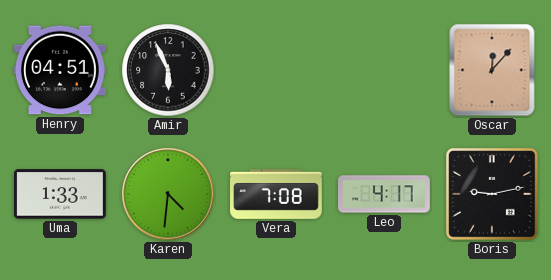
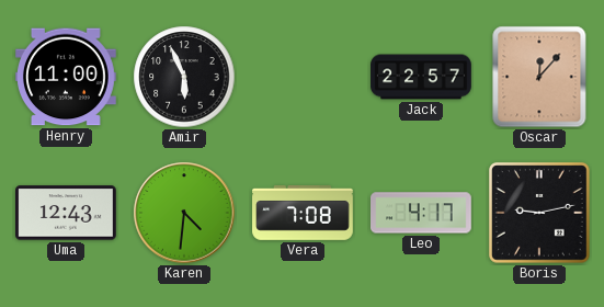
Henry: 04:51 -> 11:00 (67, 77)
Jack: none -> 22:57 (421, 77)
Uma: 1:33 -> 12:43 (67, 213)
